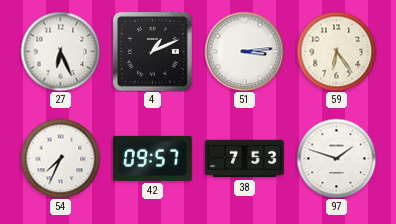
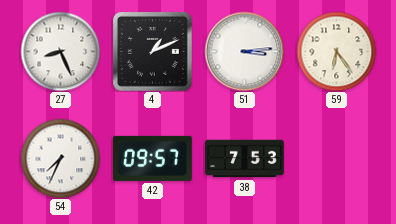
27: 6:26 -> 8:26 (60, 51)
97: 1:48 -> none (336, 158)
